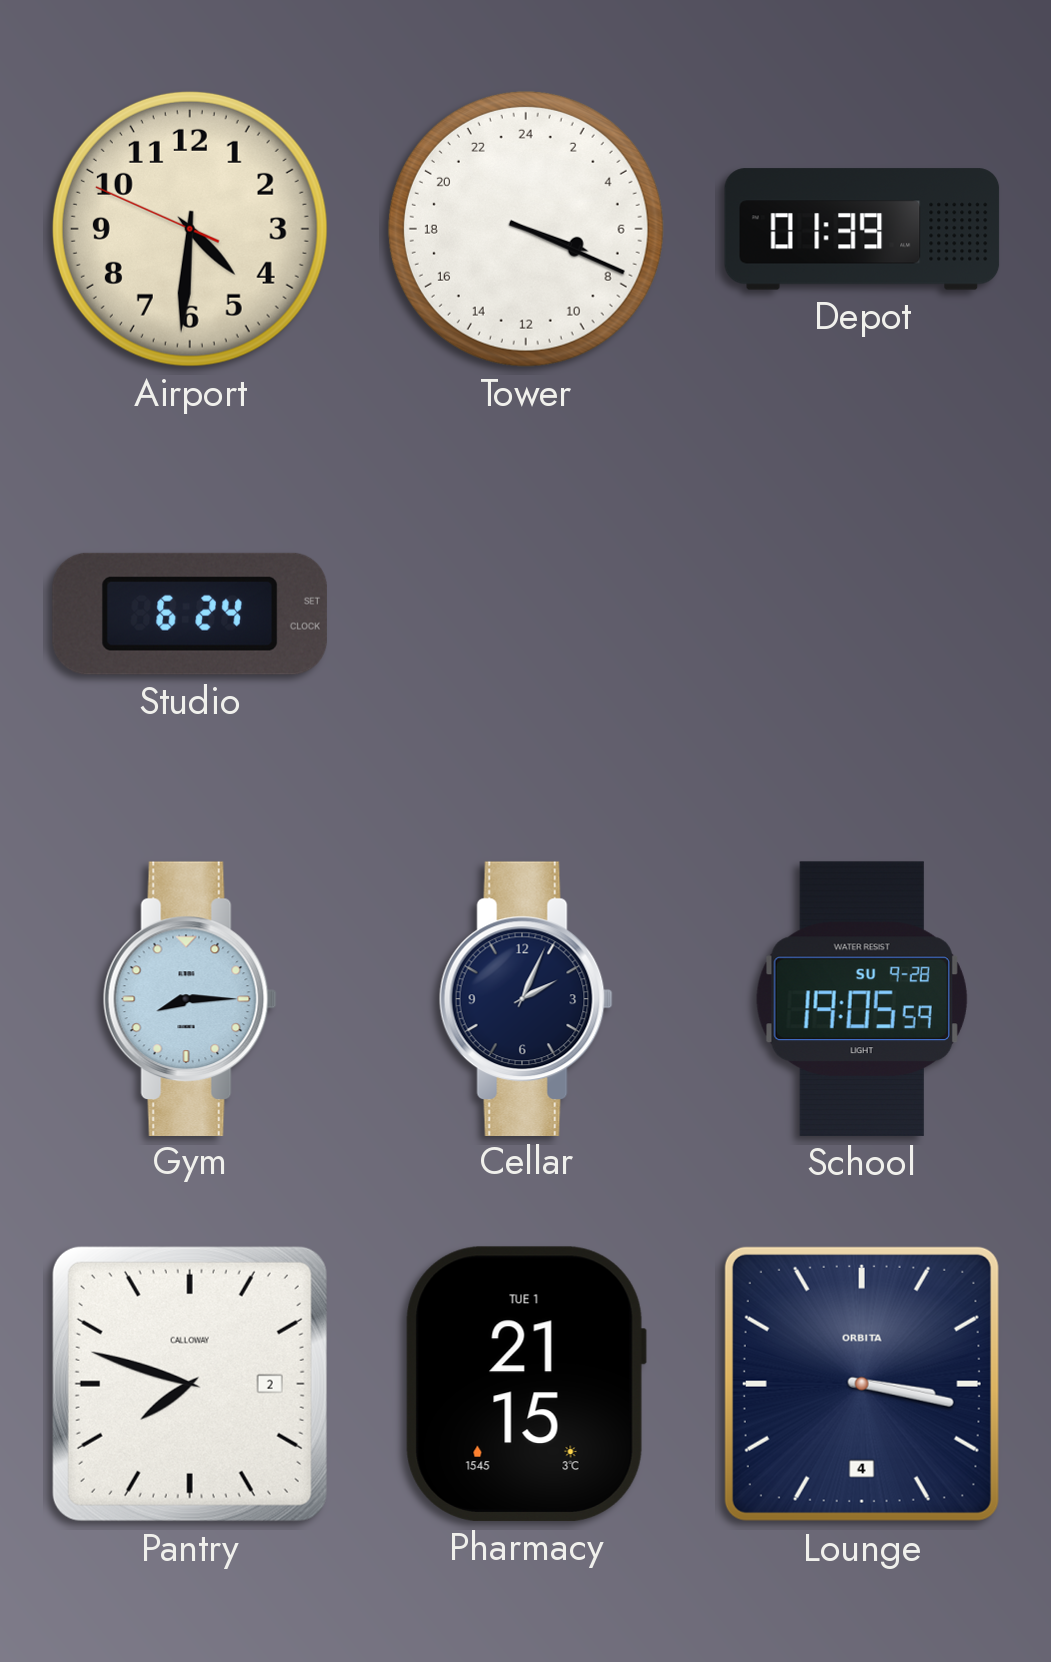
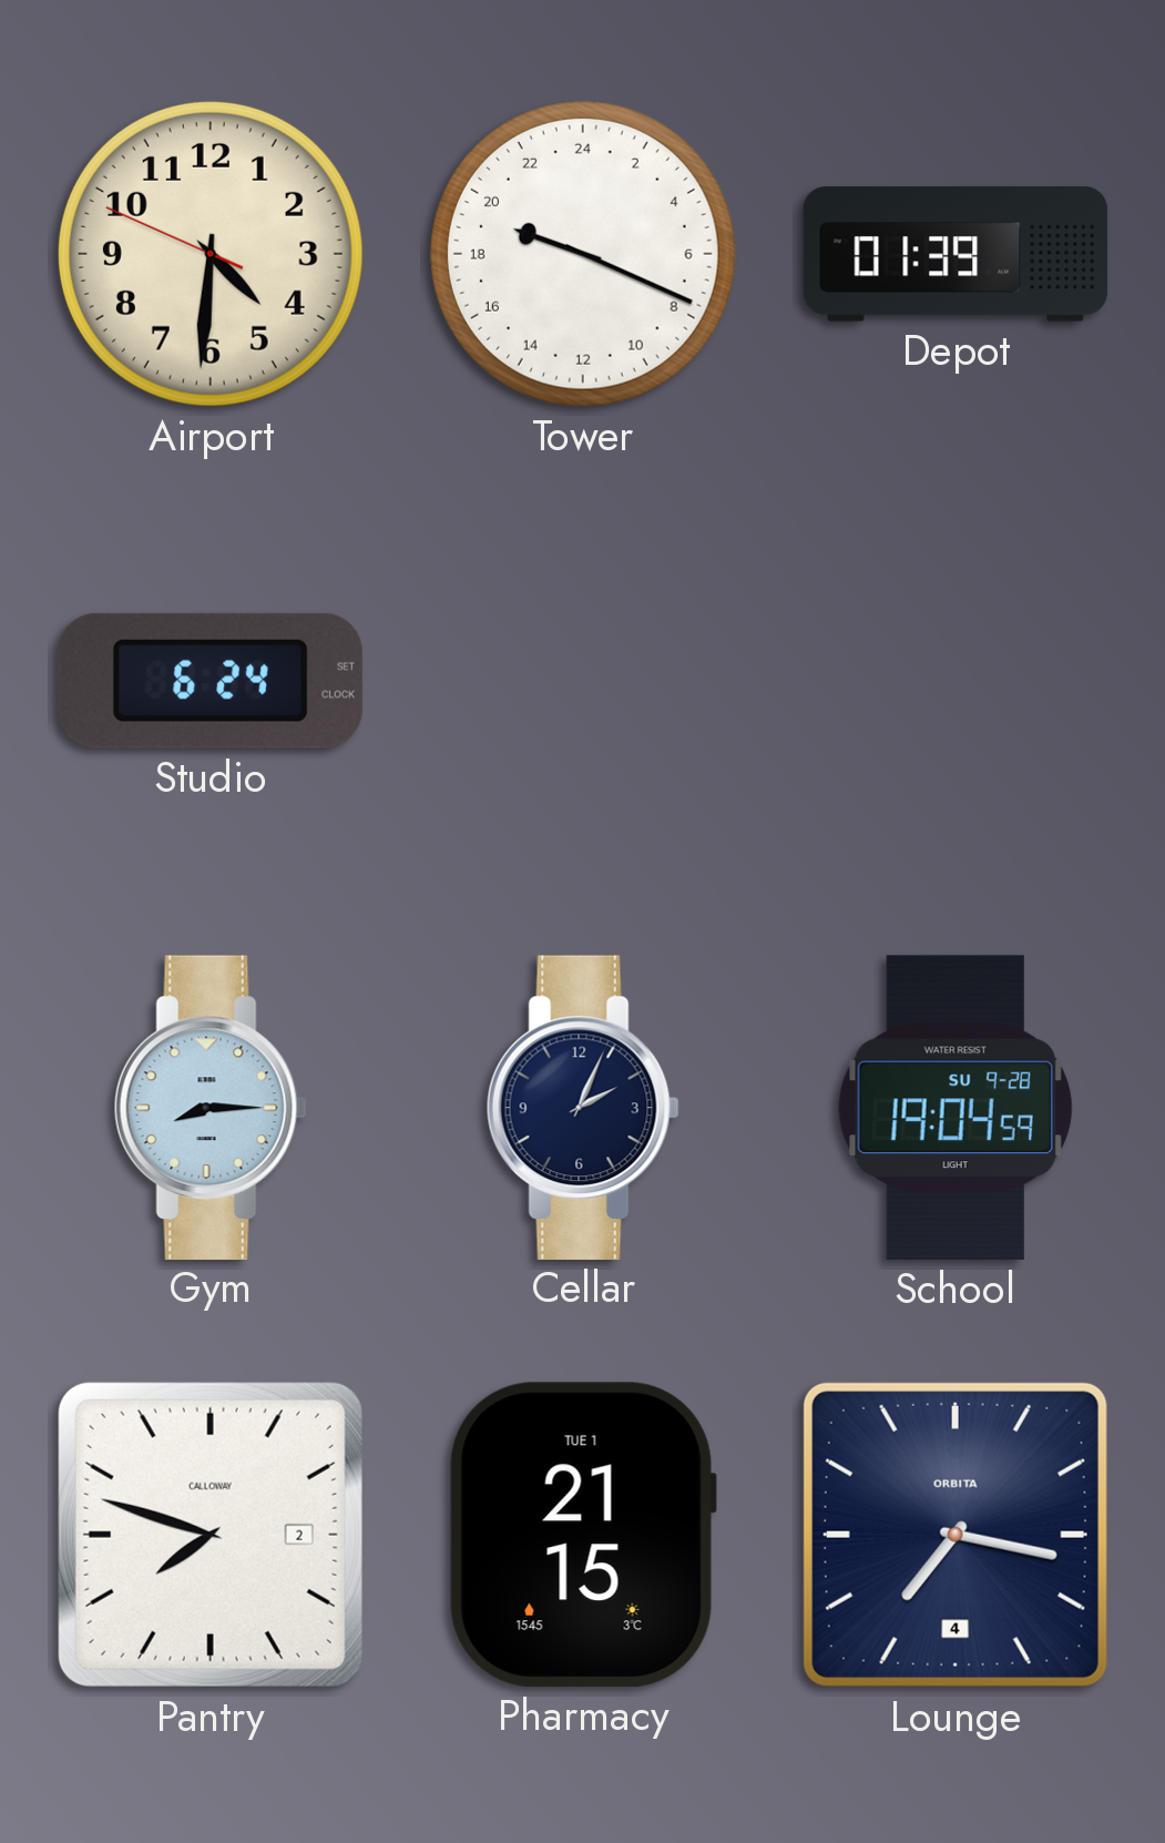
Tower: 7:19 -> 19:19 (583, 254)
School: 19:05 -> 19:04 (955, 1108)
Lounge: 3:17 -> 7:17 (955, 1535)
